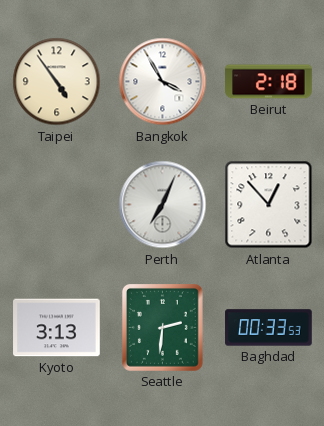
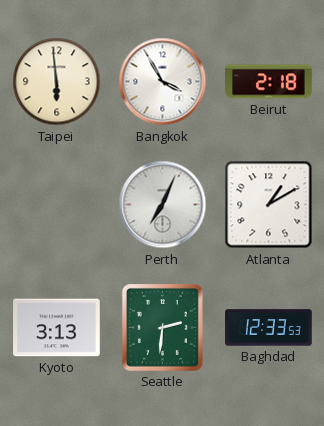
Taipei: 4:54 -> 5:59 (57, 82)
Atlanta: 12:53 -> 1:10 (269, 205)
Baghdad: 00:33 -> 12:33 (269, 328)
